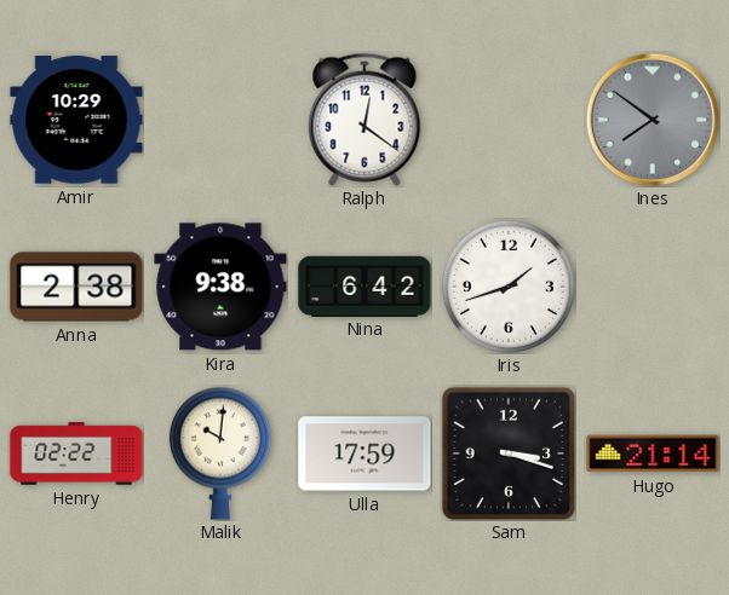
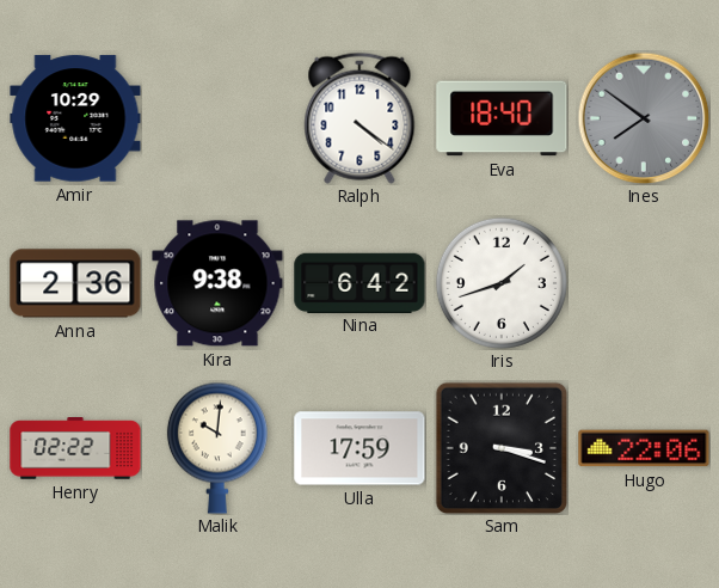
Ralph: 12:21 -> 4:21 (359, 118)
Eva: none -> 18:40 (502, 118)
Anna: 2:38 -> 2:36 (75, 283)
Hugo: 21:14 -> 22:06 (644, 448)
